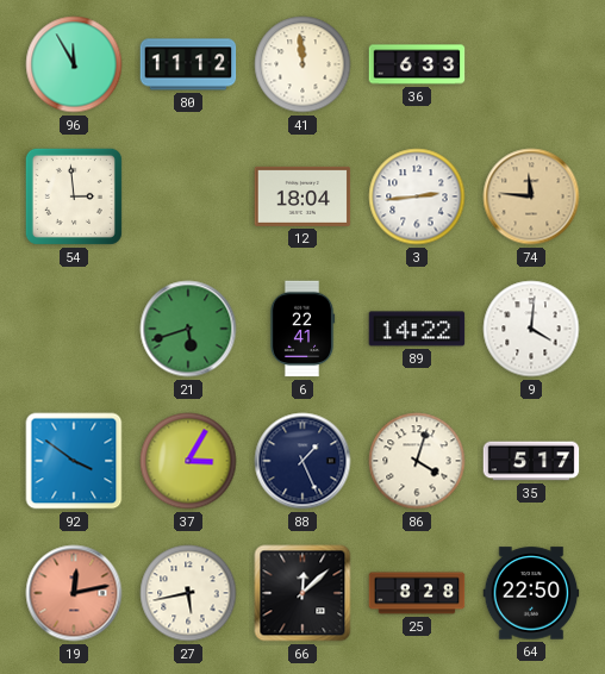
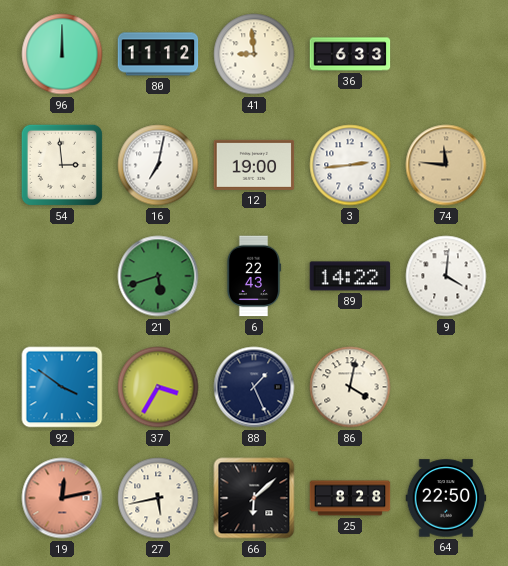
96: 11:55 -> 12:00 (62, 54)
41: 11:59 -> 8:59 (254, 54)
16: none -> 7:02 (158, 165)
12: 18:04 -> 19:00 (254, 165)
6: 22:41 -> 22:43 (254, 276)
37: 3:05 -> 3:35 (158, 387)
86: 4:03 -> 4:02 (350, 387)
35: 5:17 -> none (531, 461)
66: 12:08 -> 6:08 (254, 498)
